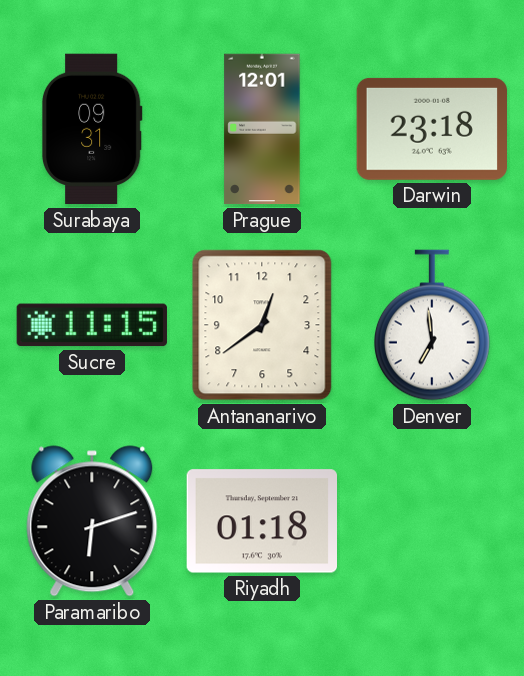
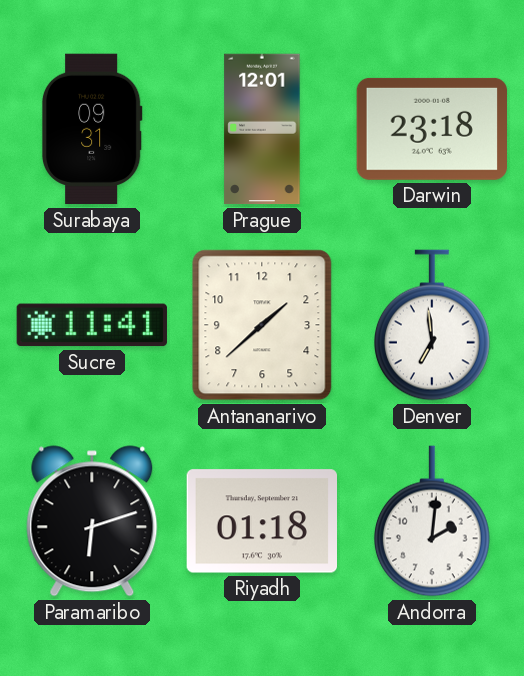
Sucre: 11:15 -> 11:41 (92, 325)
Antananarivo: 12:39 -> 1:38 (262, 325)
Andorra: none -> 2:01 (432, 521)
